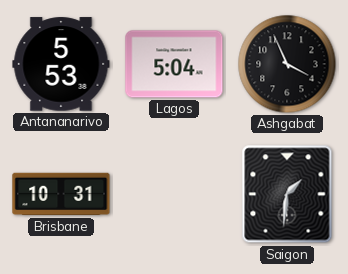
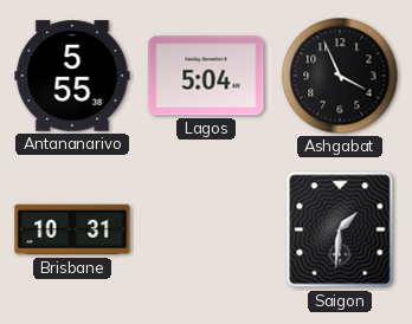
Antananarivo: 5:53 -> 5:55 (72, 76)
